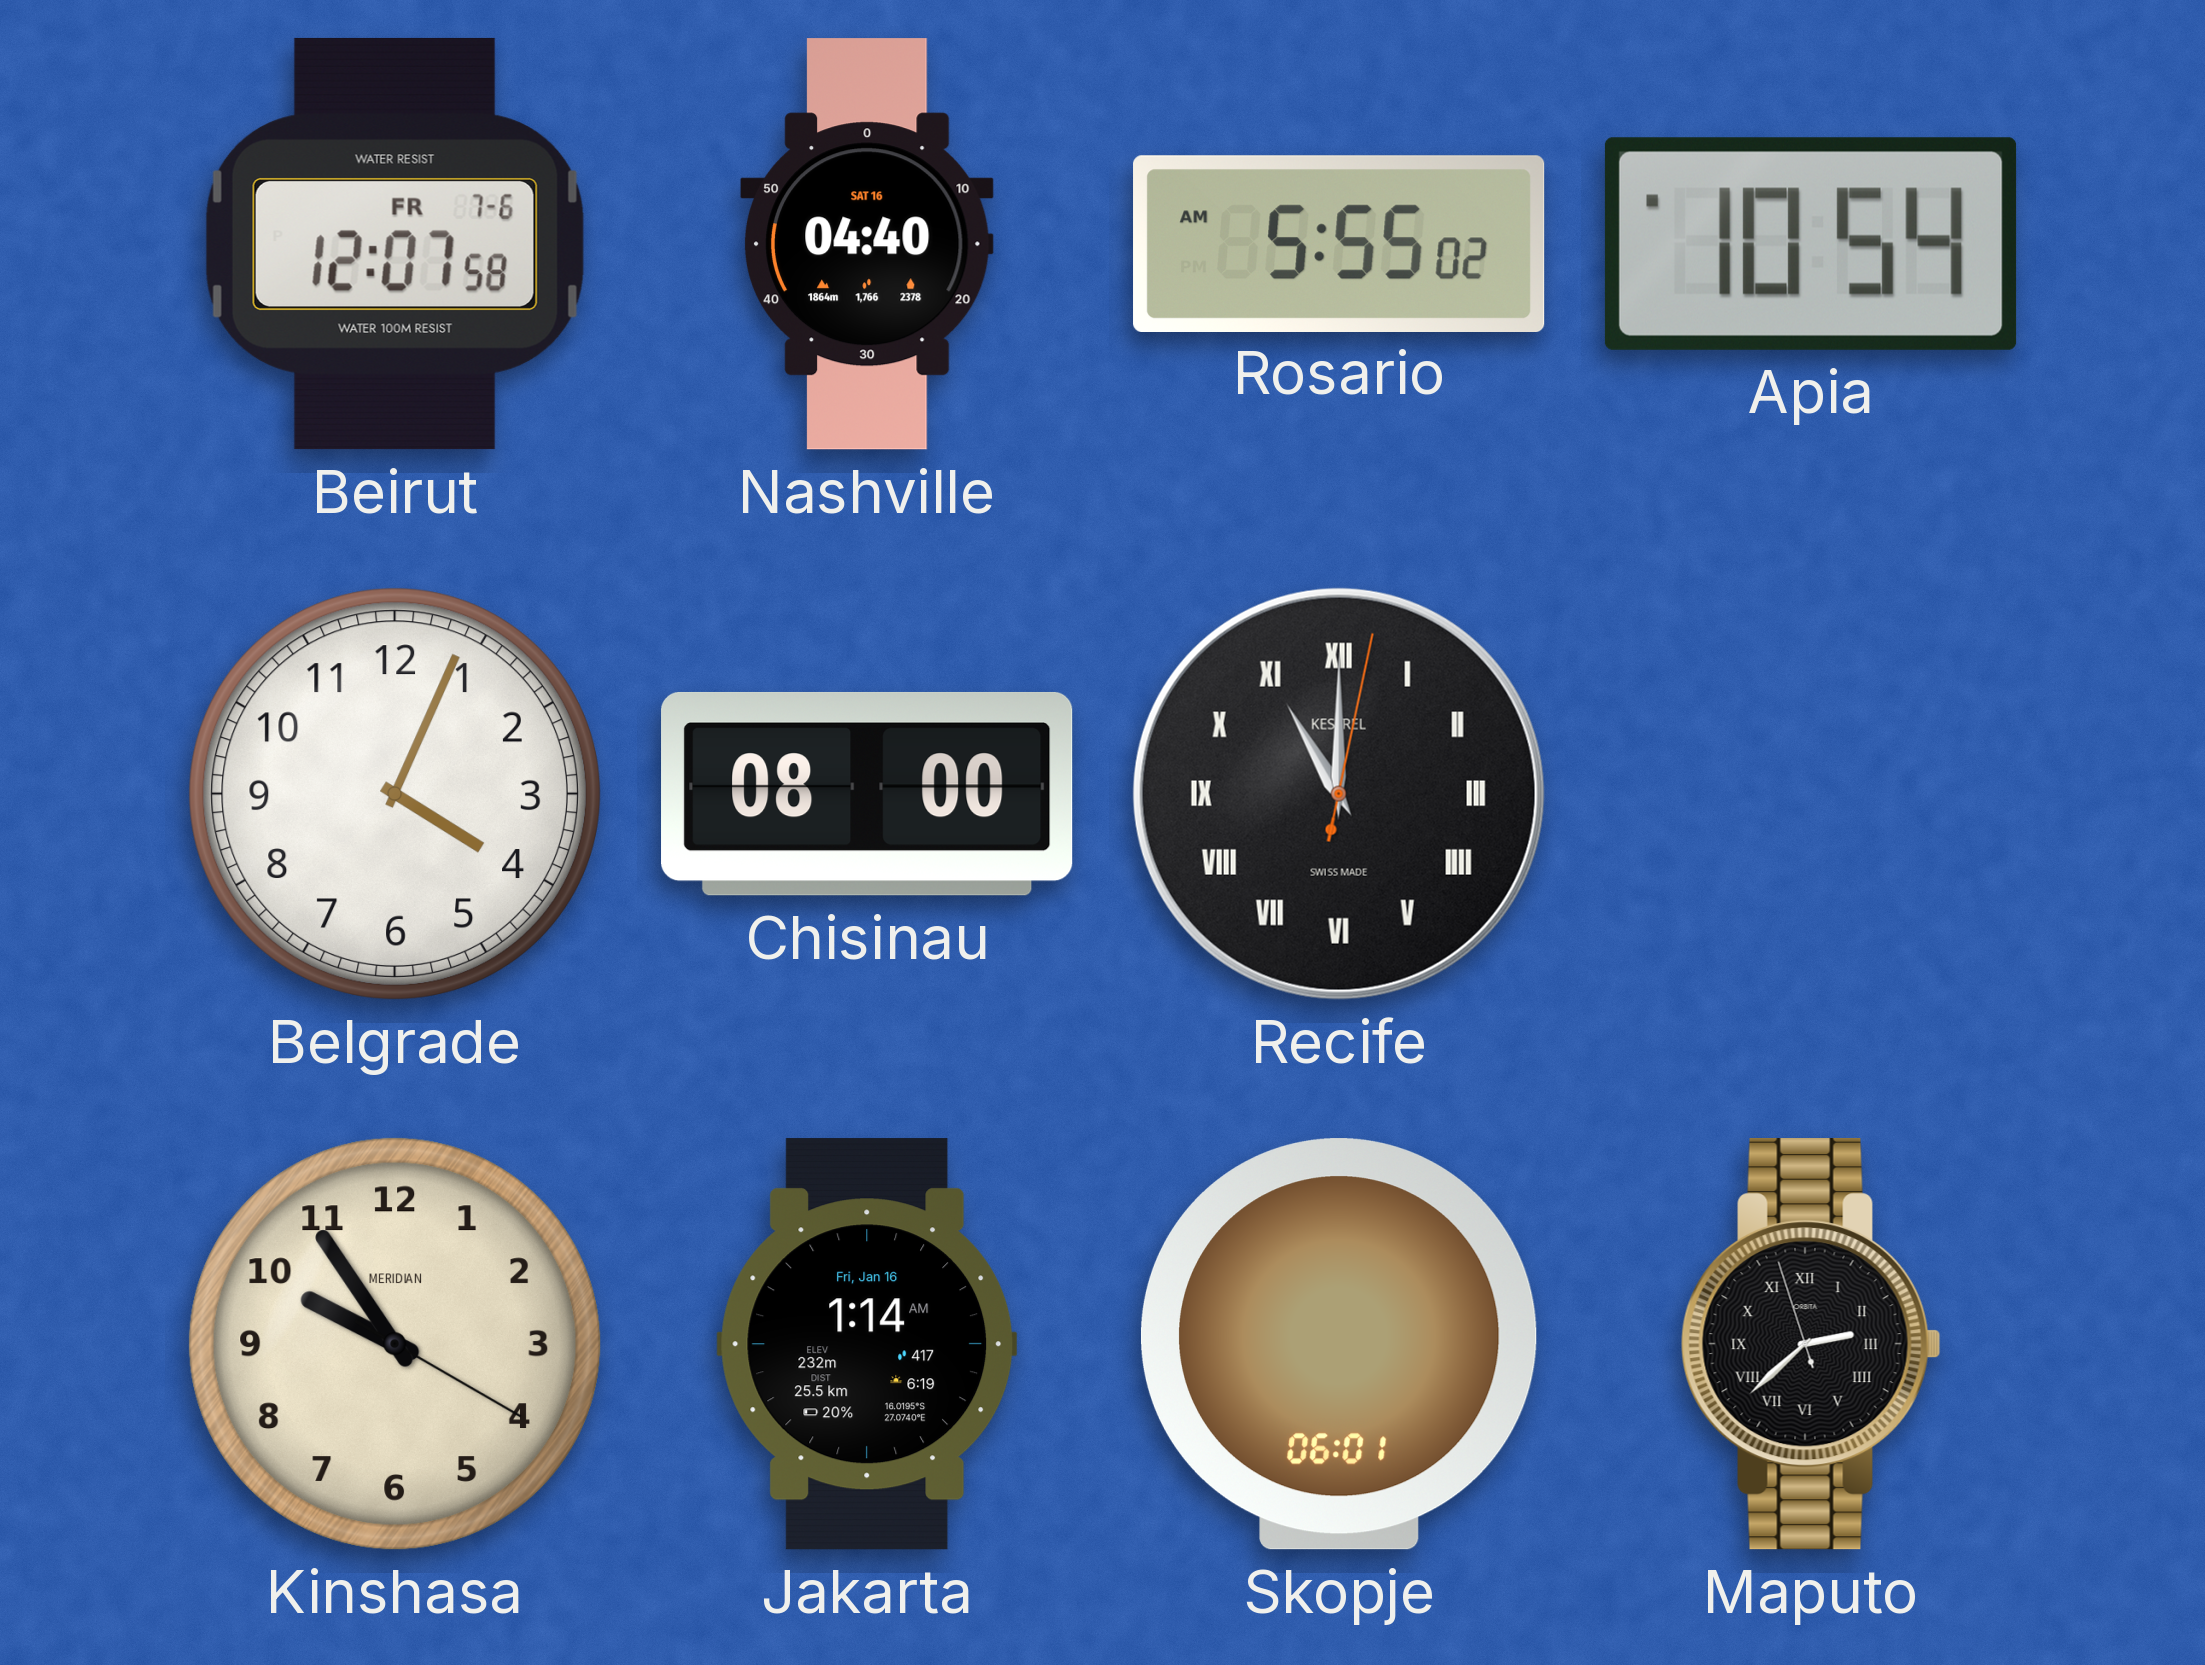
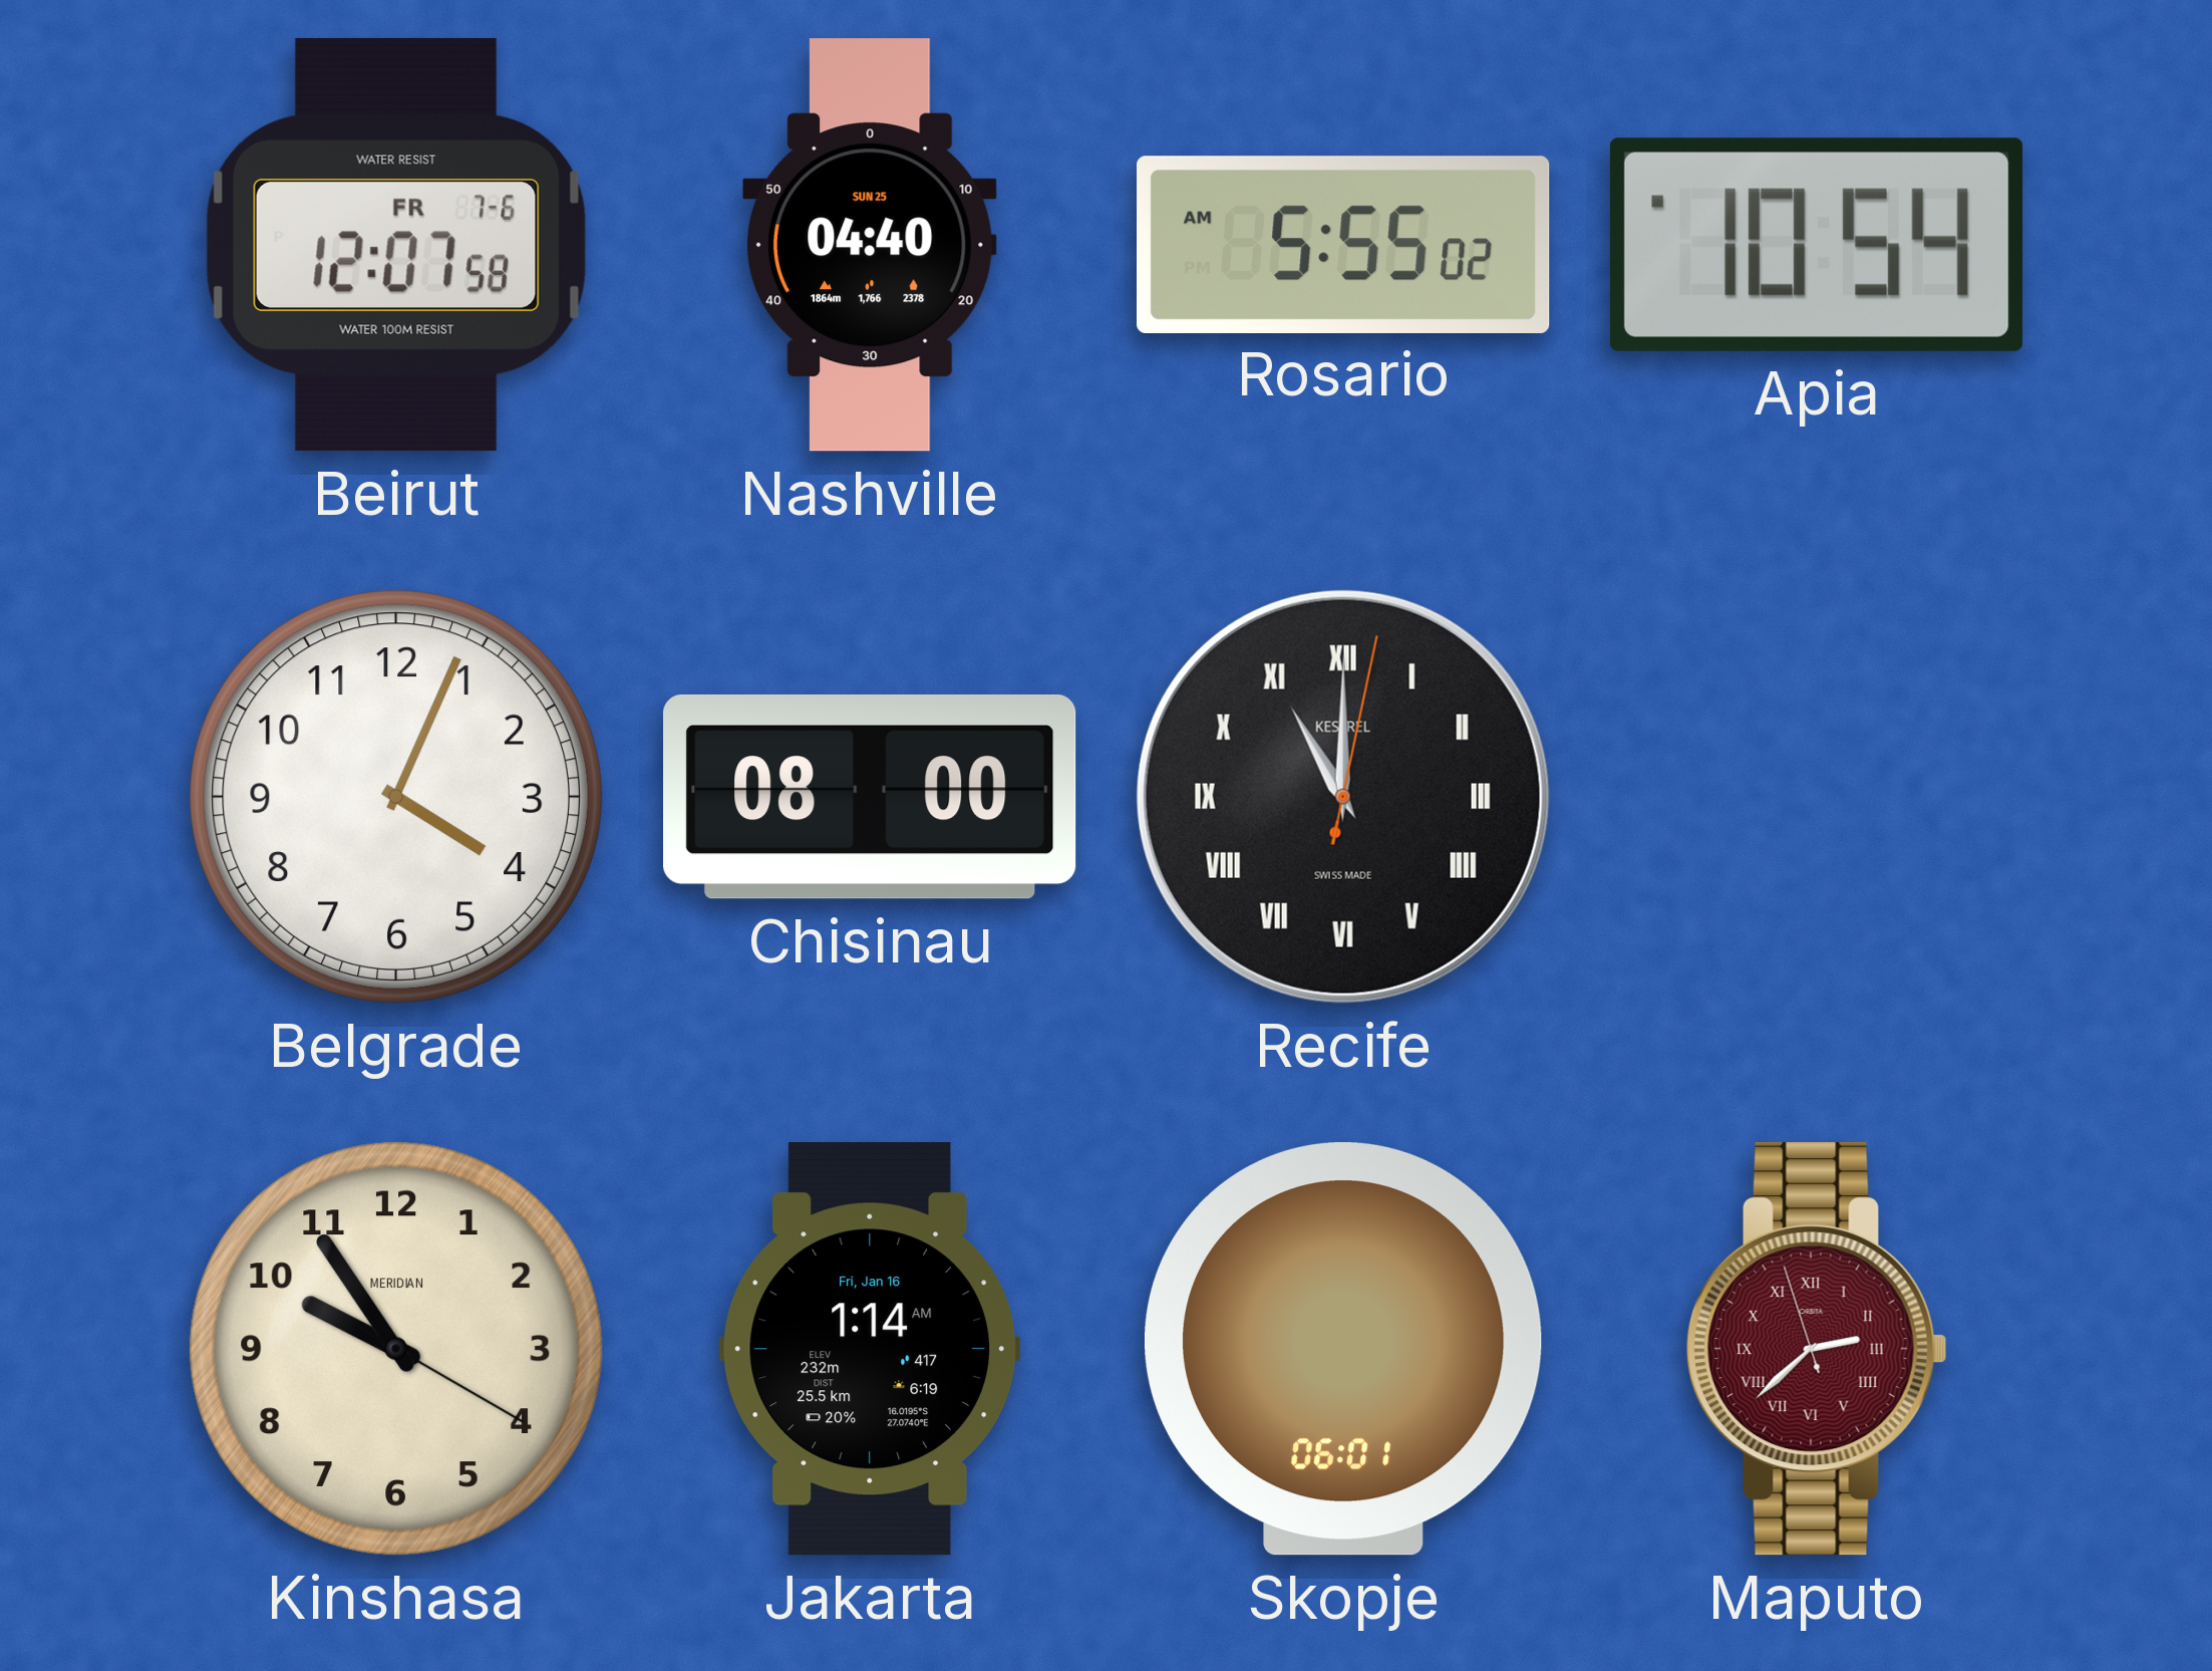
Nashville date: SAT 16 -> SUN 25 (870, 245)
Maputo dial: black -> burgundy (1817, 1350)
